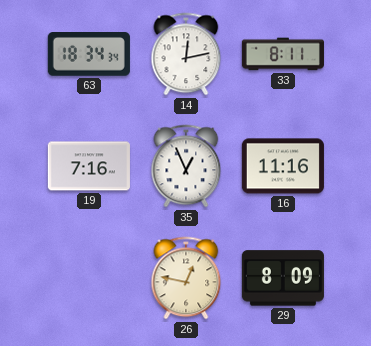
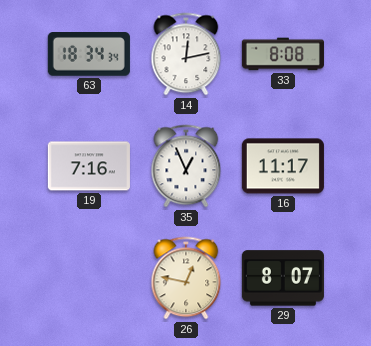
33: 8:11 -> 8:08 (283, 54)
16: 11:16 -> 11:17 (283, 166)
29: 8:09 -> 8:07 (283, 278)
